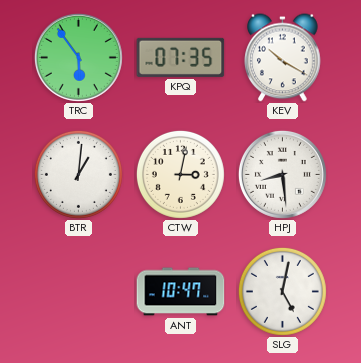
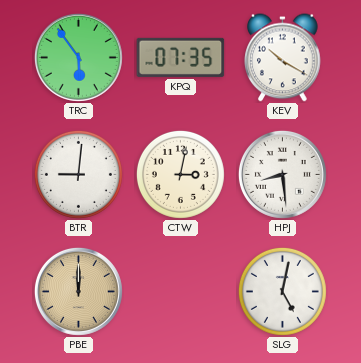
BTR: 1:01 -> 9:01 (78, 174)
PBE: none -> 12:00 (78, 291)
ANT: 10:47 -> none (181, 292)
